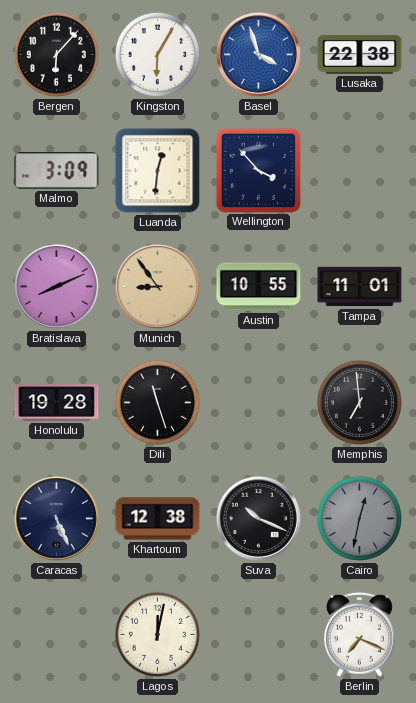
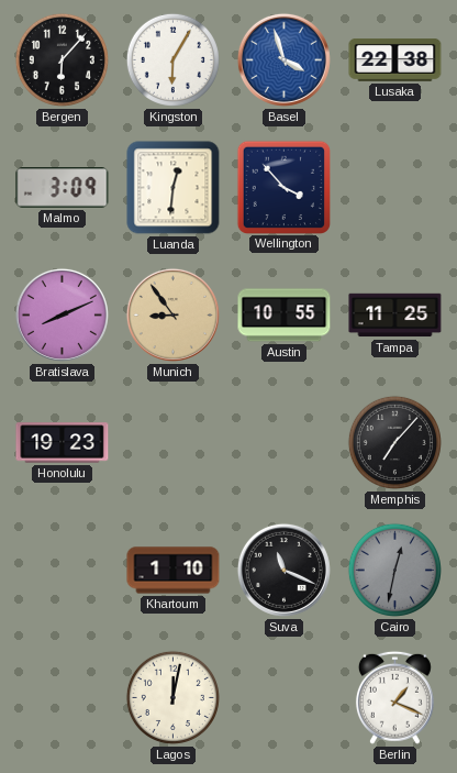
Tampa: 11:01 -> 11:25 (395, 316)
Honolulu: 19:28 -> 19:23 (63, 443)
Dili: 11:27 -> none (157, 402)
Memphis: 6:59 -> 7:07 (394, 442)
Caracas: 5:26 -> none (56, 518)
Khartoum: 12:38 -> 1:10 (174, 571)
Suva: 10:19 -> 11:19 (283, 570)
Berlin: 7:19 -> 1:19 (394, 697)
